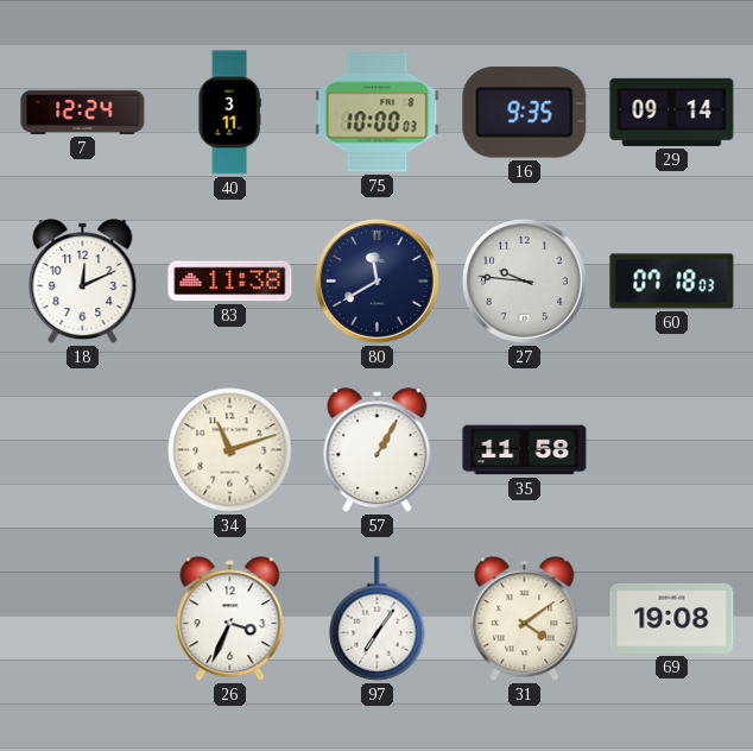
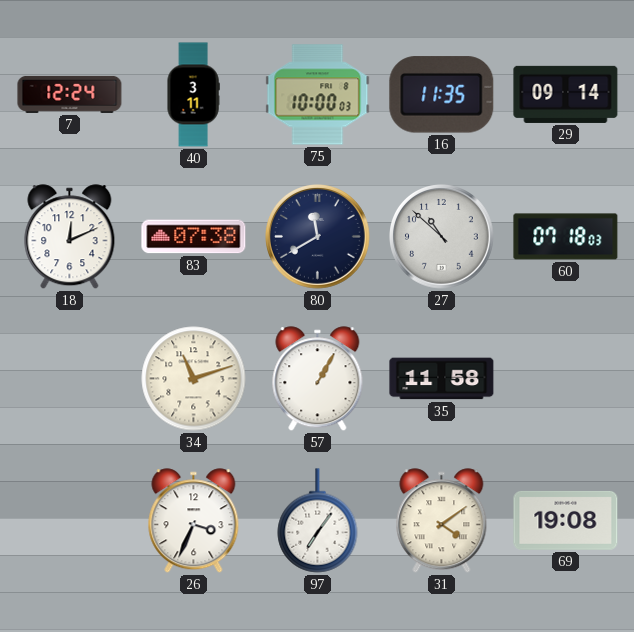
16: 9:35 -> 11:35 (442, 95)
83: 11:38 -> 07:38 (194, 237)
27: 9:46 -> 10:52 (442, 237)
